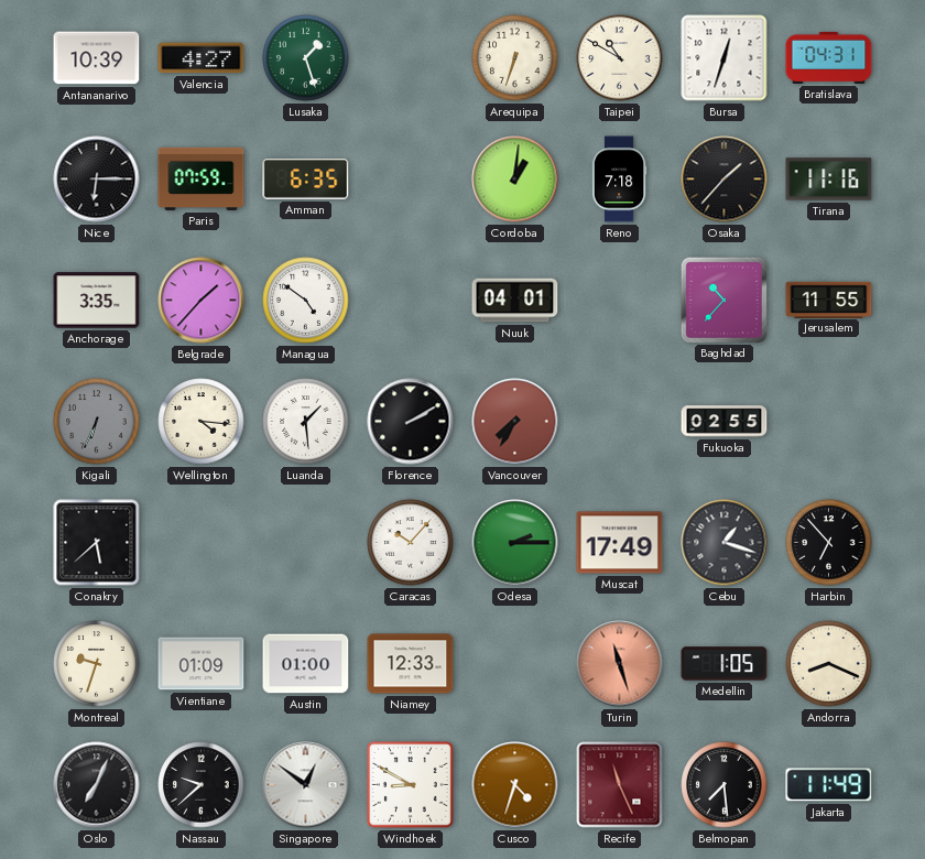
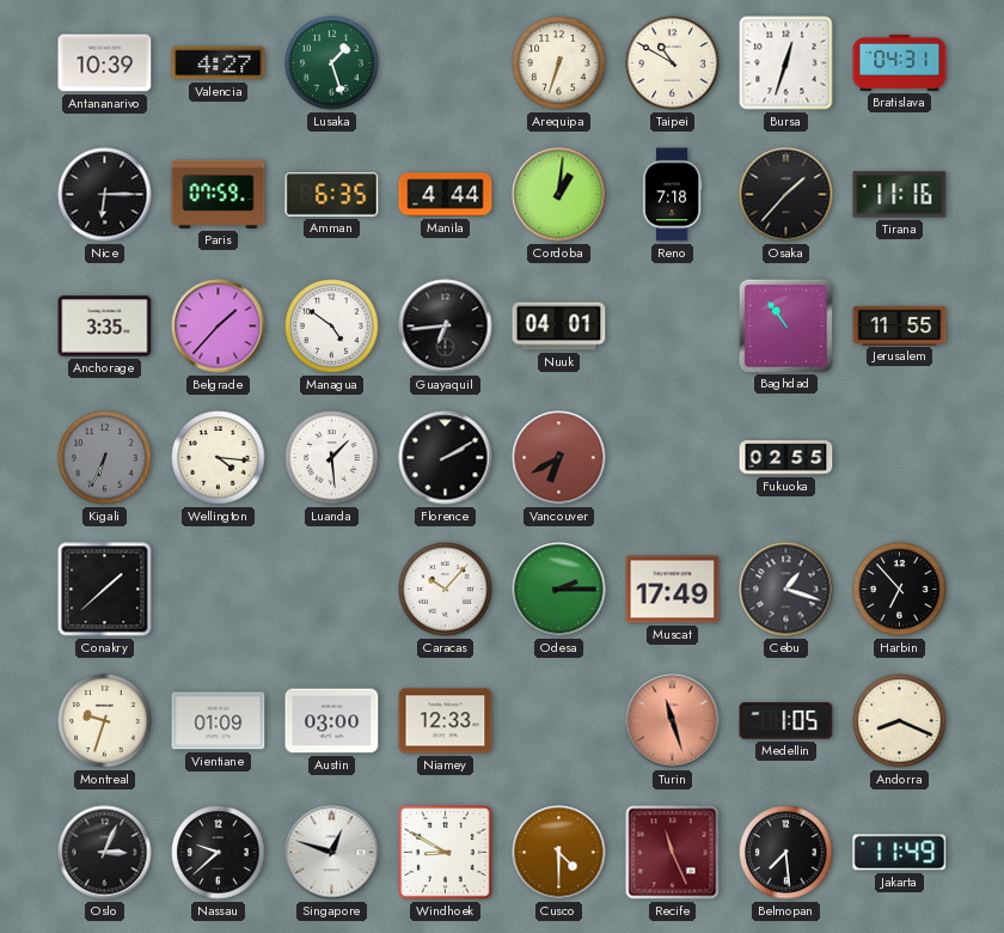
Manila: none -> 4:44 (446, 195)
Guayaquil: none -> 6:44 (446, 327)
Baghdad: 10:37 -> 10:54 (785, 325)
Vancouver: 7:35 -> 6:40 (559, 458)
Conakry: 5:38 -> 1:38 (105, 590)
Austin: 01:00 -> 03:00 (332, 721)
Oslo: 7:04 -> 3:04 (105, 853)
Singapore: 12:51 -> 12:48 (332, 853)
Cusco: 4:33 -> 4:30 (559, 853)
